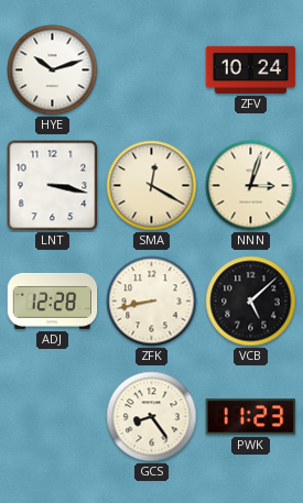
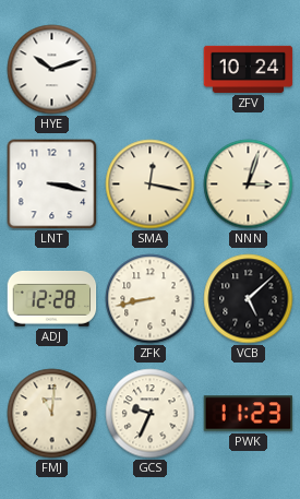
SMA: 12:20 -> 12:17 (151, 185)
FMJ: none -> 11:01 (52, 414)
GCS: 8:24 -> 9:34 (151, 414)
